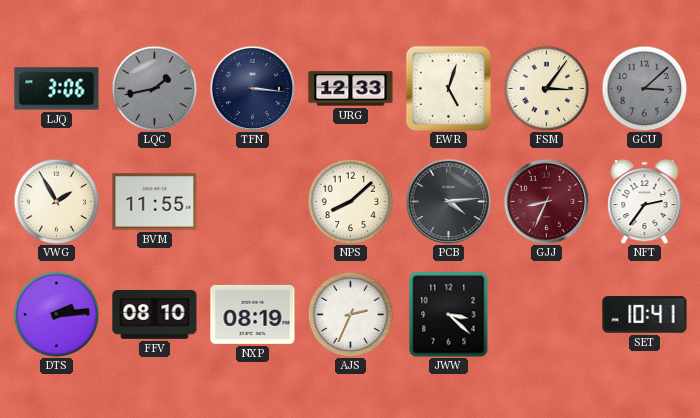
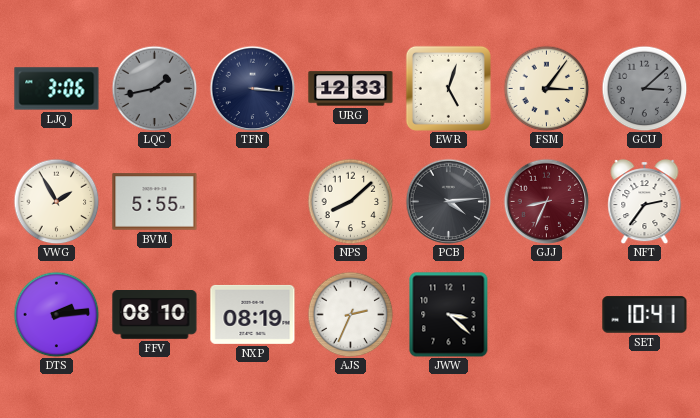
BVM: 11:55 -> 5:55 (155, 202)
